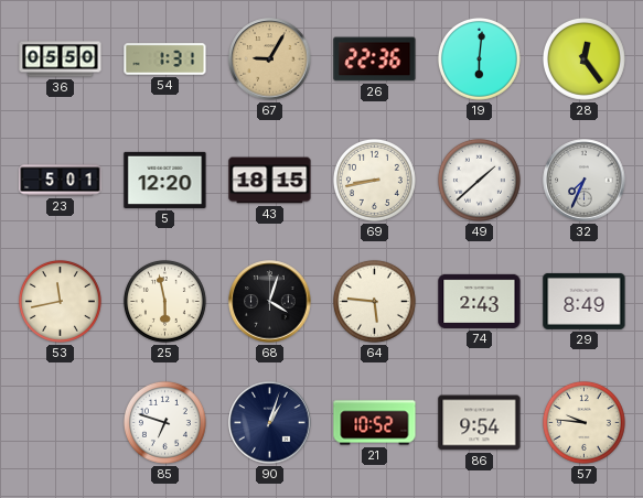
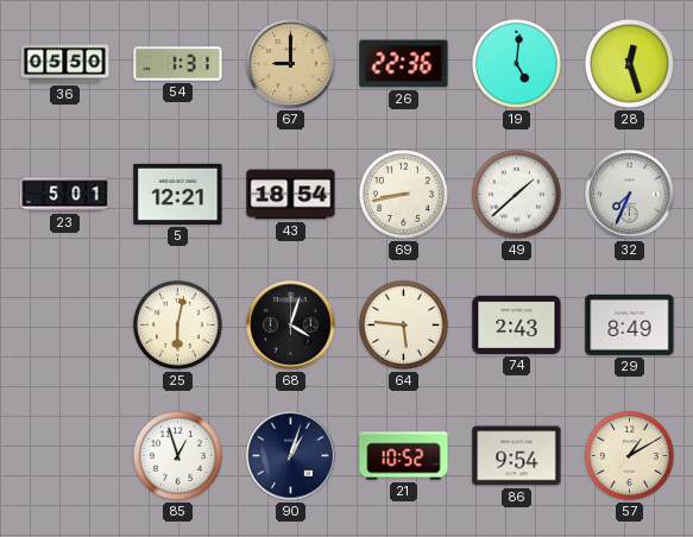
67: 9:05 -> 9:00 (291, 64)
19: 6:01 -> 5:01 (516, 63)
28: 12:24 -> 12:27 (629, 63)
5: 12:20 -> 12:21 (178, 194)
43: 18:15 -> 18:54 (291, 195)
53: 11:43 -> none (60, 301)
25: 5:58 -> 6:02 (177, 324)
85: 6:48 -> 12:57 (177, 455)
57: 9:46 -> 1:10 (629, 455)
